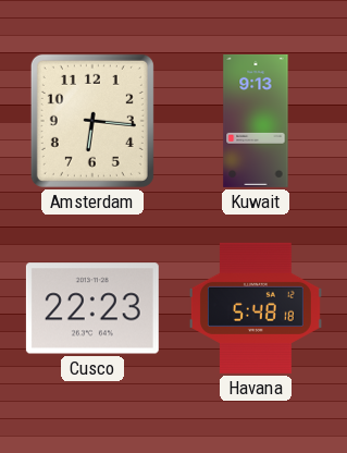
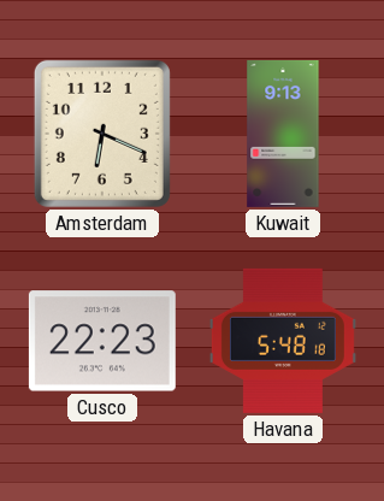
Amsterdam: 6:16 -> 6:19 (102, 134)
